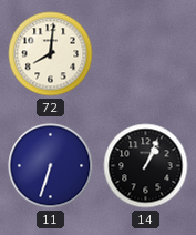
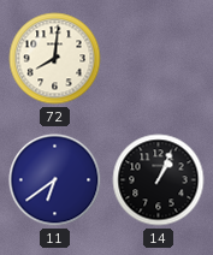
11: 6:33 -> 6:39 (55, 180)
